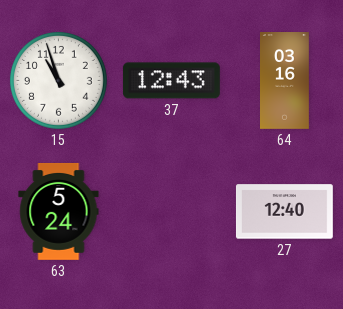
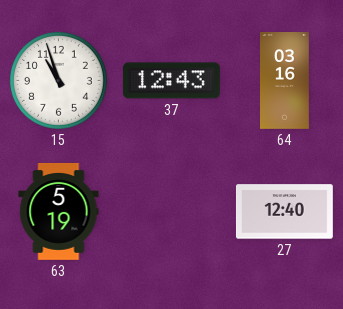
63: 5:24 -> 5:19 (59, 212)
